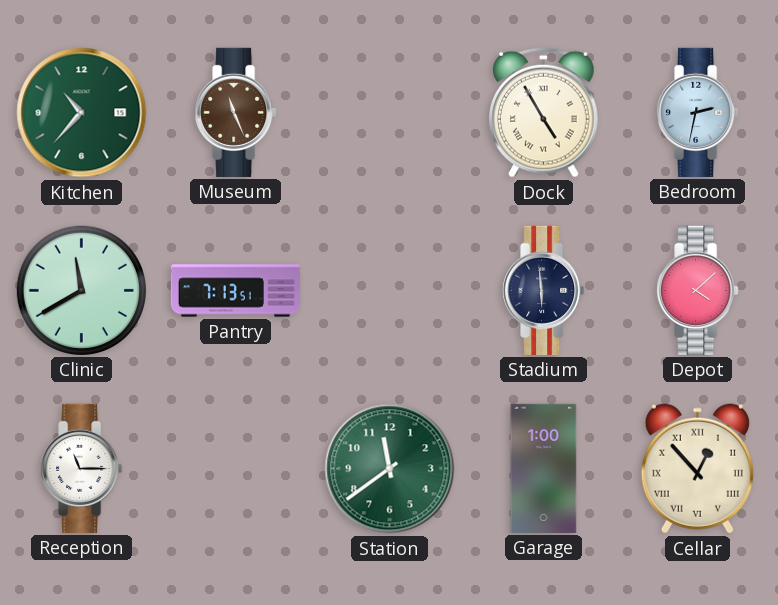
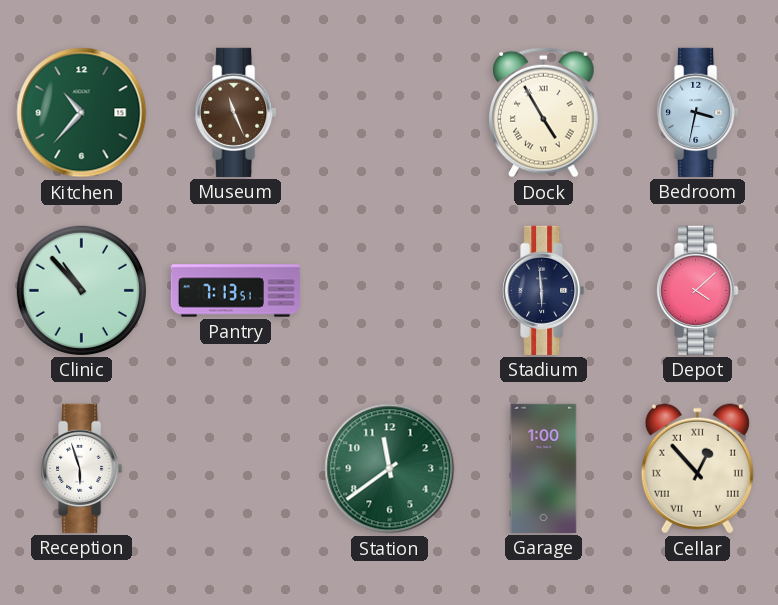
Bedroom: 2:32 -> 3:32 (698, 112)
Clinic: 11:40 -> 10:53 (81, 290)
Reception: 11:15 -> 5:57 (82, 468)
